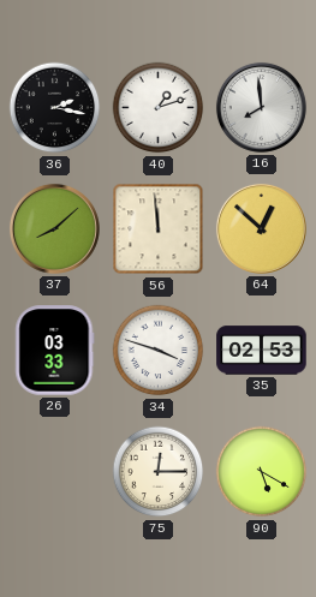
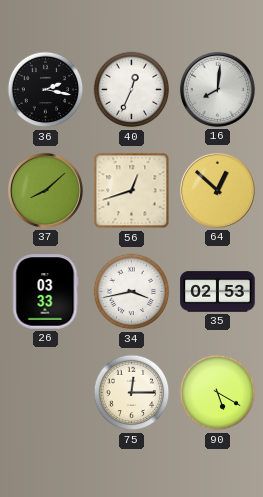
40: 1:12 -> 12:34 (132, 90)
16: 7:59 -> 8:01 (217, 89)
56: 11:59 -> 12:42 (132, 191)
34: 3:48 -> 3:43 (132, 292)
